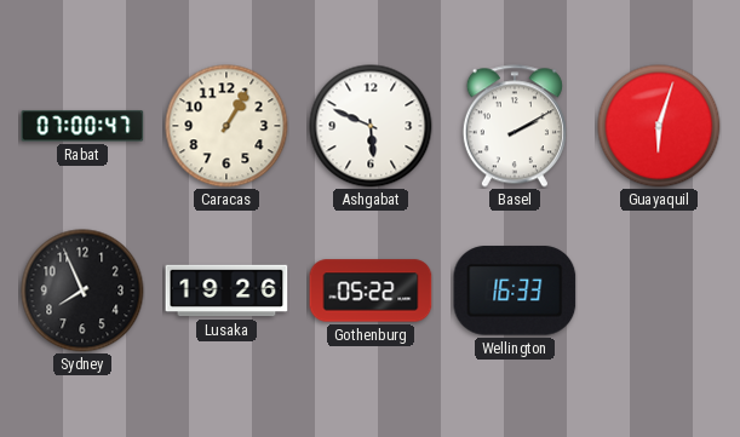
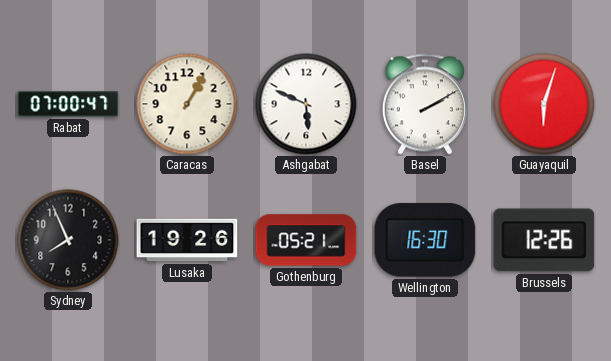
Gothenburg: 05:22 -> 05:21 (306, 240)
Wellington: 16:33 -> 16:30 (425, 240)
Brussels: none -> 12:26 (544, 240)
